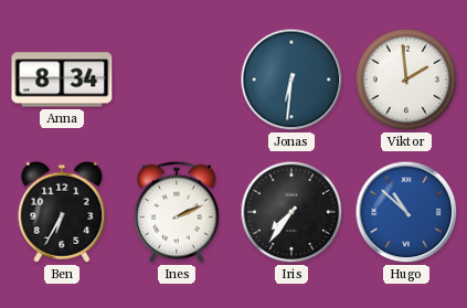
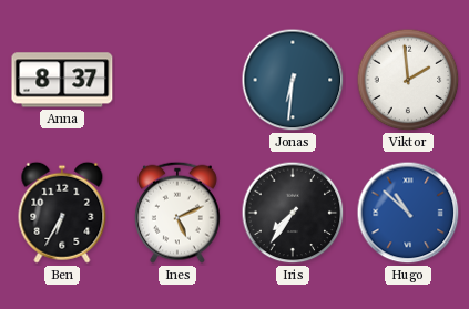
Anna: 8:34 -> 8:37 (62, 80)
Ines: 2:11 -> 5:11 (179, 213)
